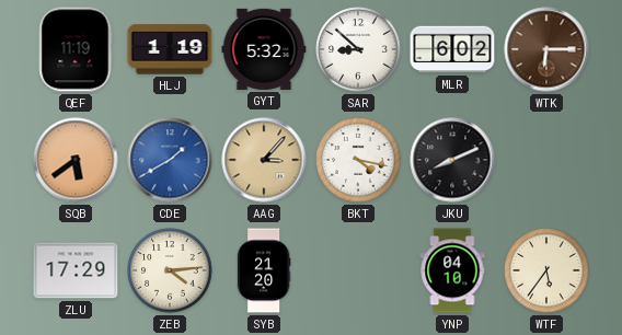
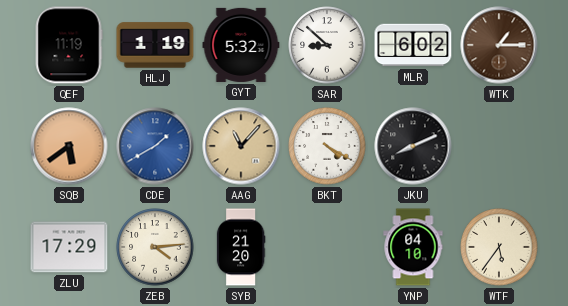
WTK: 6:15 -> 1:15 (499, 45)
AAG: 3:07 -> 11:07 (241, 146)
BKT: 4:17 -> 4:20 (327, 146)
